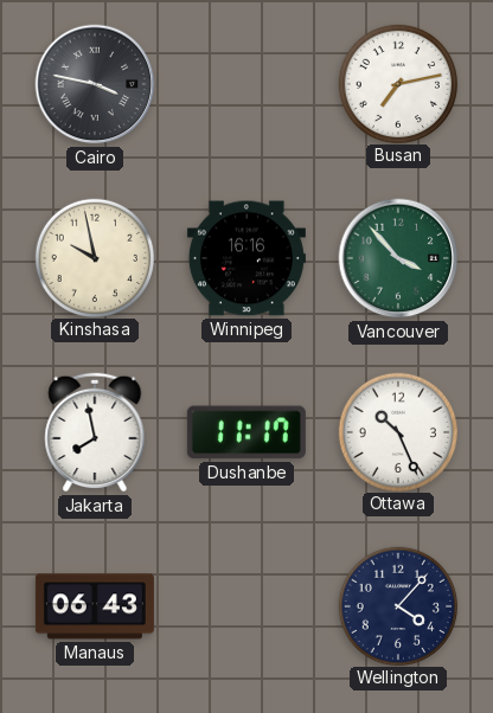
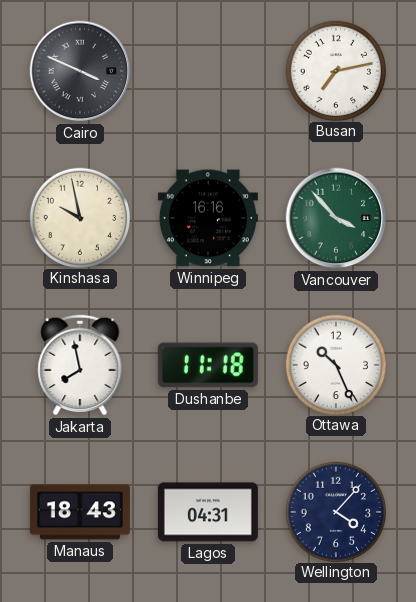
Cairo: 3:47 -> 3:49 (80, 71)
Dushanbe: 11:17 -> 11:18 (208, 365)
Manaus: 06:43 -> 18:43 (80, 512)
Lagos: none -> 04:31 (208, 512)
